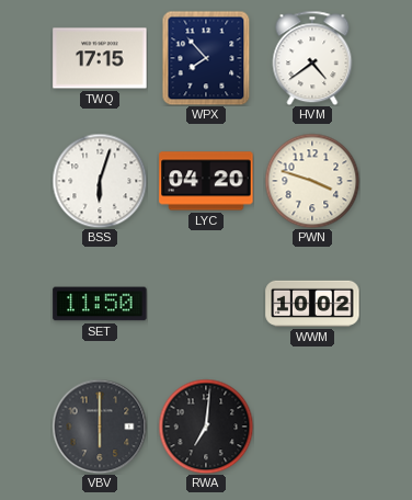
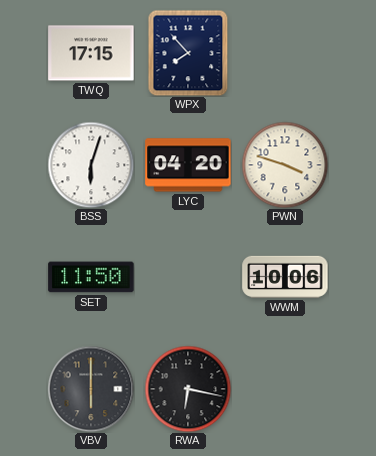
HVM: 4:39 -> none (312, 58)
WWM: 10:02 -> 10:06 (285, 277)
RWA: 7:01 -> 6:17 (188, 389)
